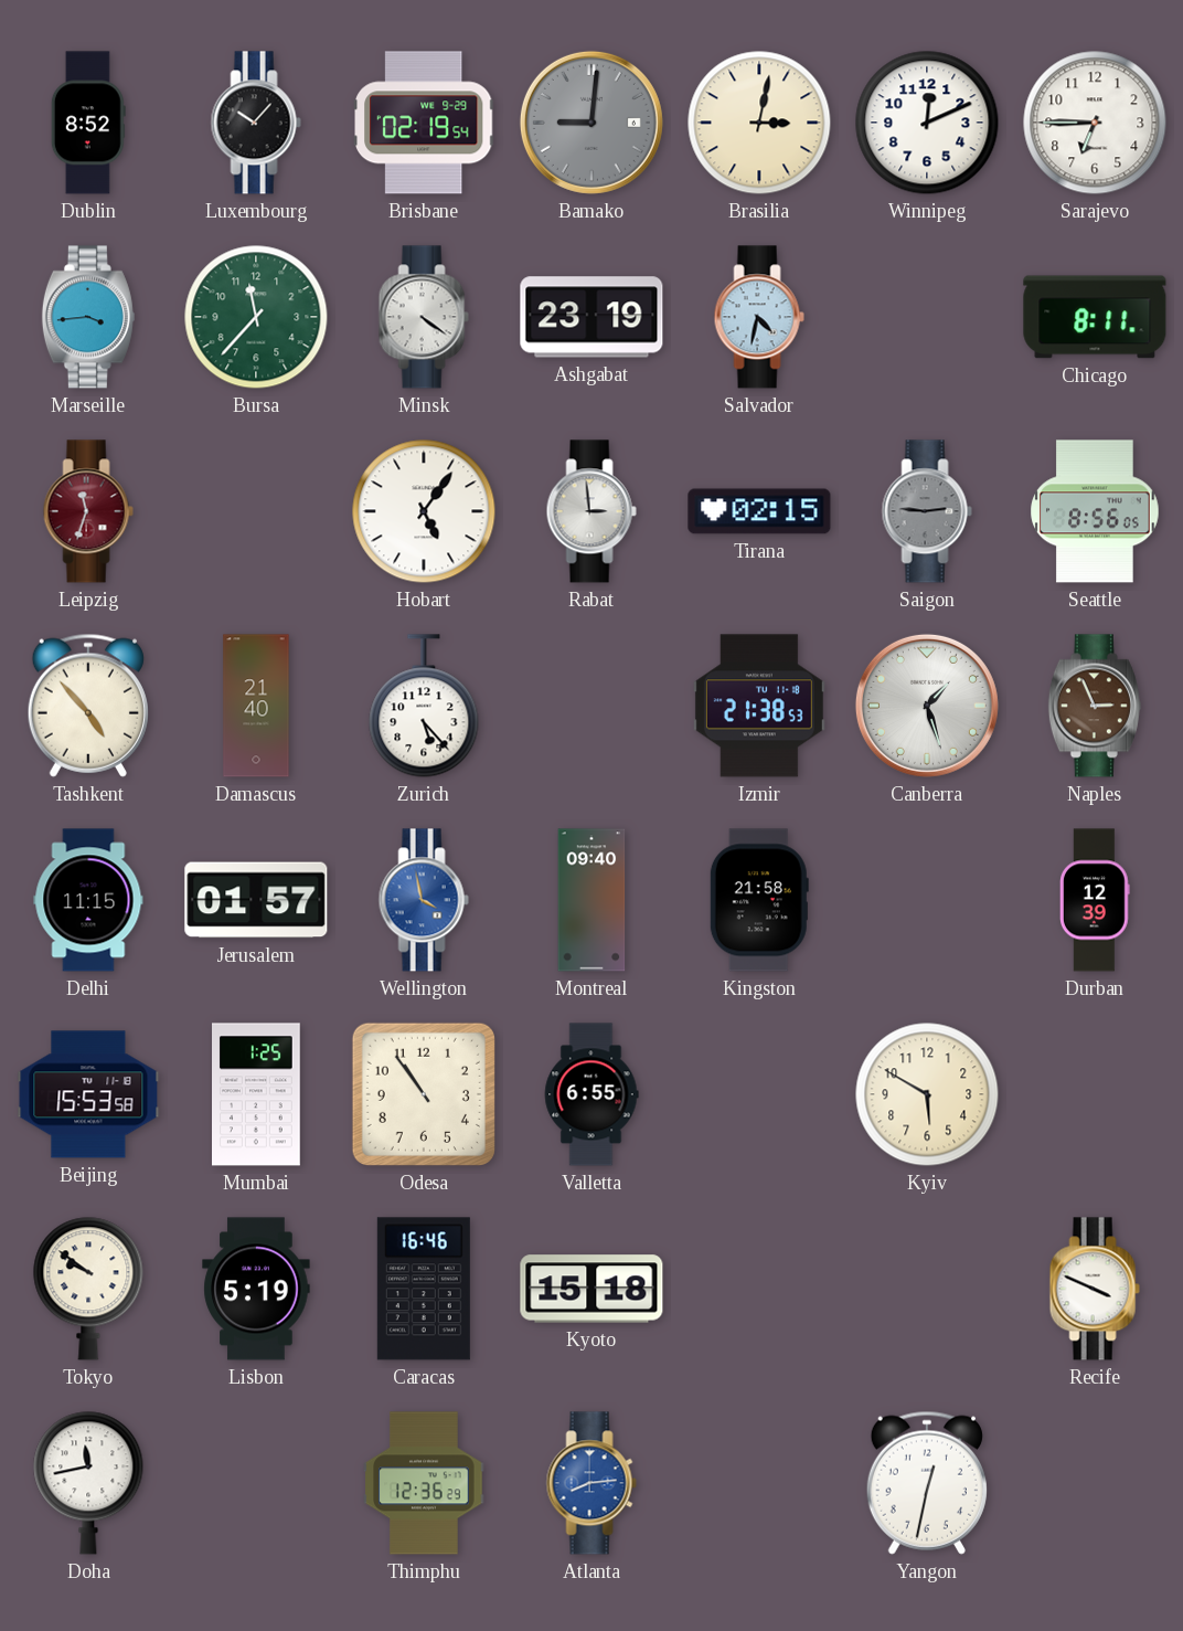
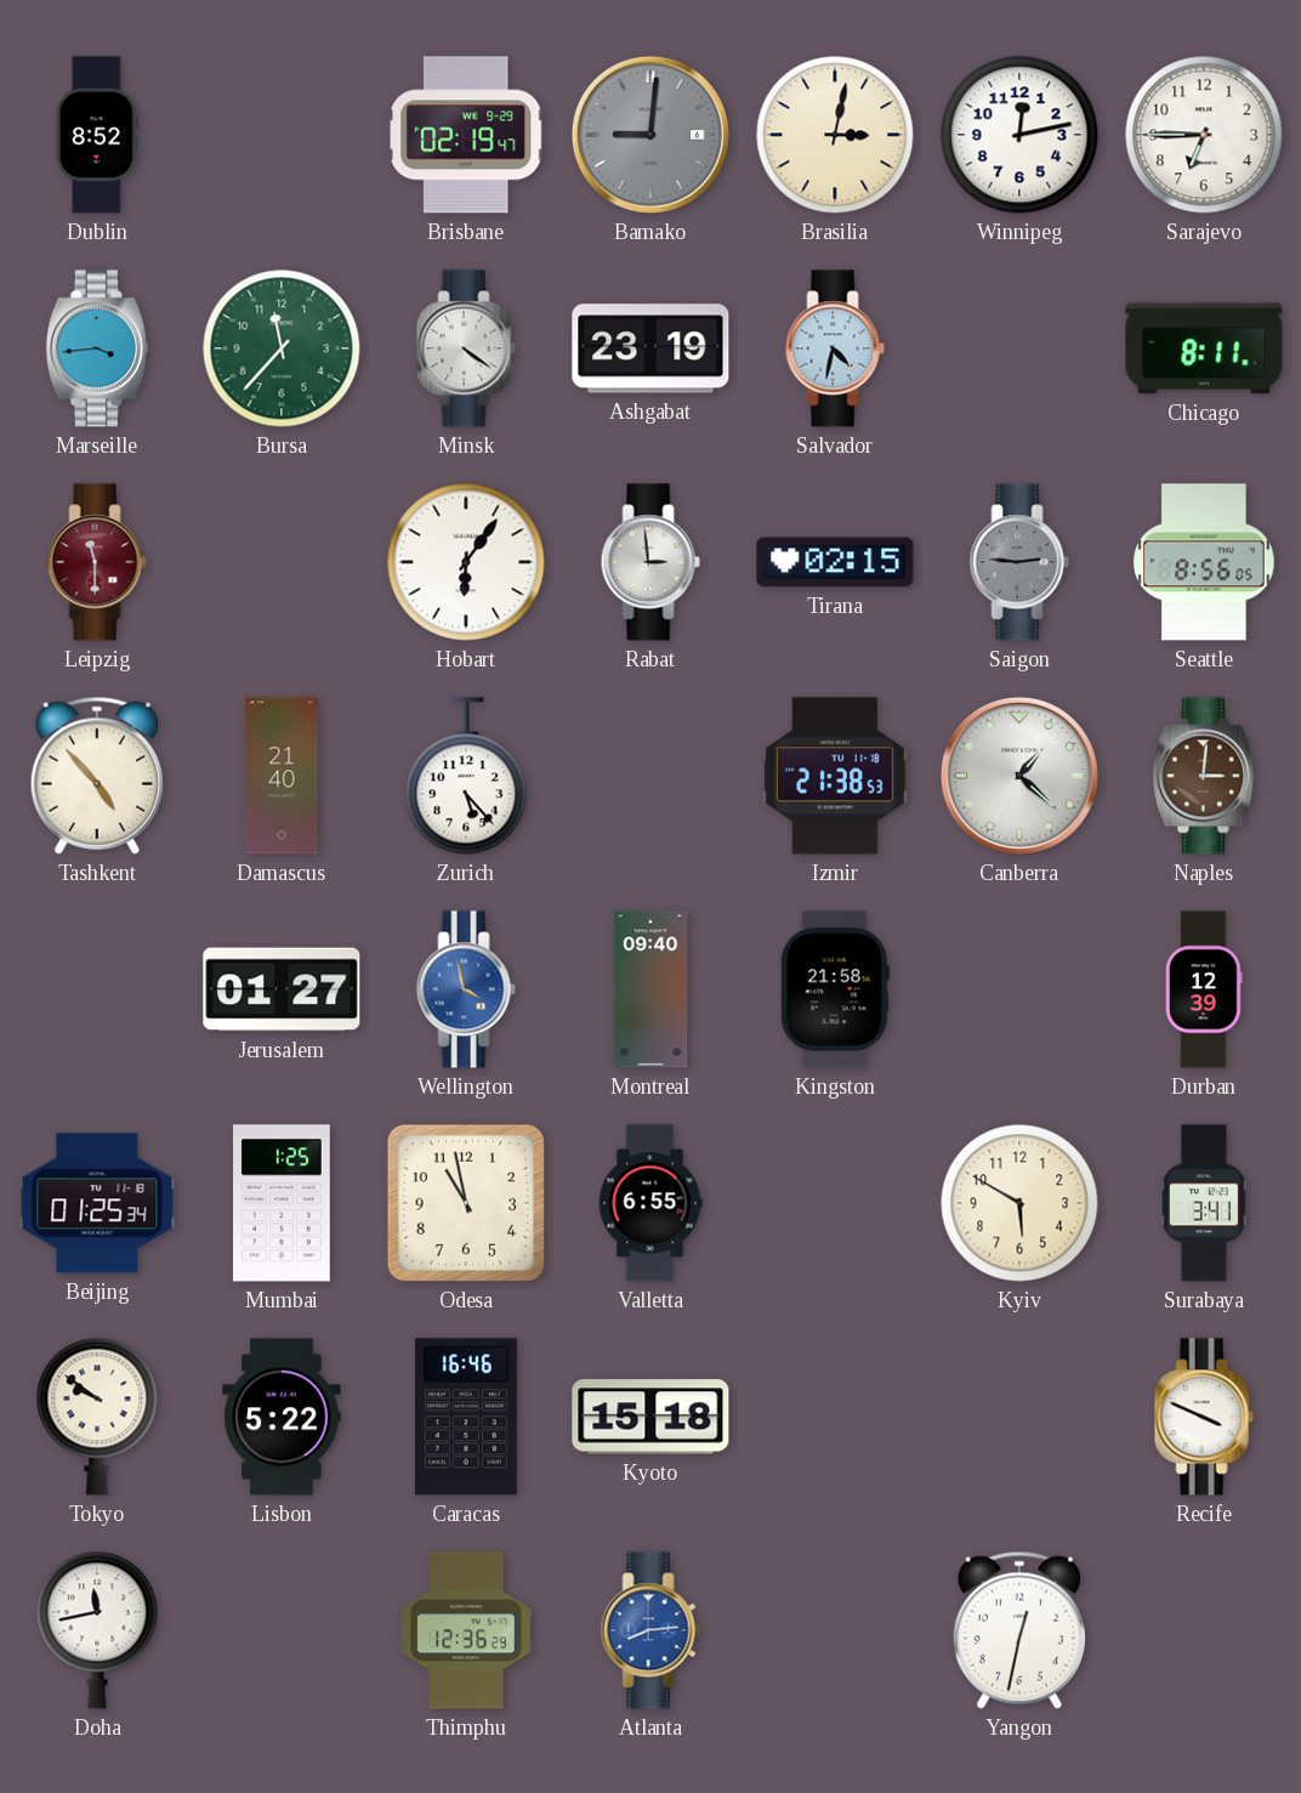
Luxembourg: 10:07 -> none (256, 123)
Brisbane: 02:19:54 -> 02:19:47 (467, 135)
Winnipeg: 12:11 -> 12:13 (1019, 135)
Leipzig: 11:33 -> 11:30 (97, 562)
Hobart: 5:06 -> 6:06 (466, 562)
Canberra: 1:27 -> 1:22 (1019, 776)
Naples: 2:56 -> 3:01 (1204, 776)
Delhi: 11:15 -> none (88, 900)
Jerusalem: 01:57 -> 01:27 (282, 989)
Beijing: 15:53 -> 01:25 (97, 1203)
Odesa: 10:54 -> 10:58 (466, 1203)
Surabaya: none -> 3:41 (1204, 1203)
Lisbon: 5:19 -> 5:22 (282, 1417)
